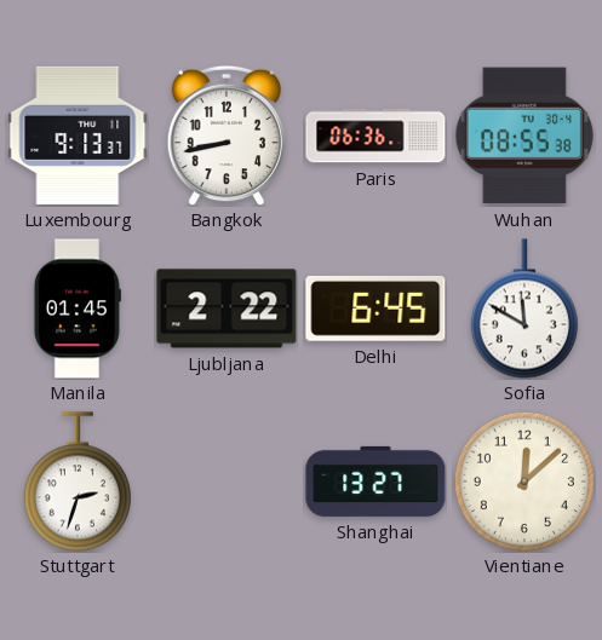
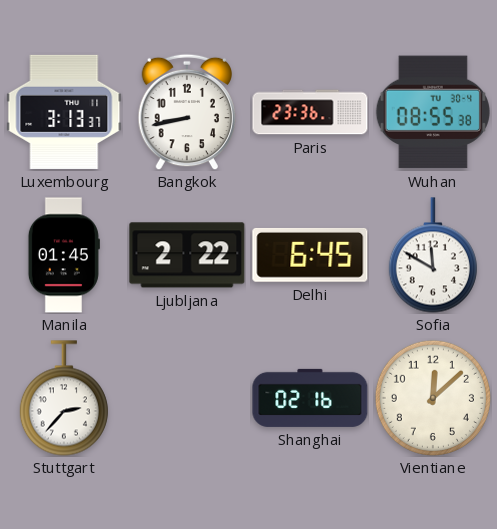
Luxembourg: 9:13 -> 3:13 (64, 112)
Paris: 06:36 -> 23:36 (310, 112)
Stuttgart: 2:33 -> 2:37 (64, 398)
Shanghai: 13:27 -> 02:16 (310, 398)
